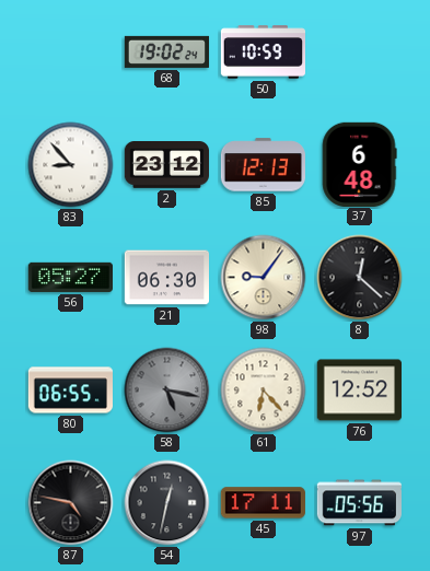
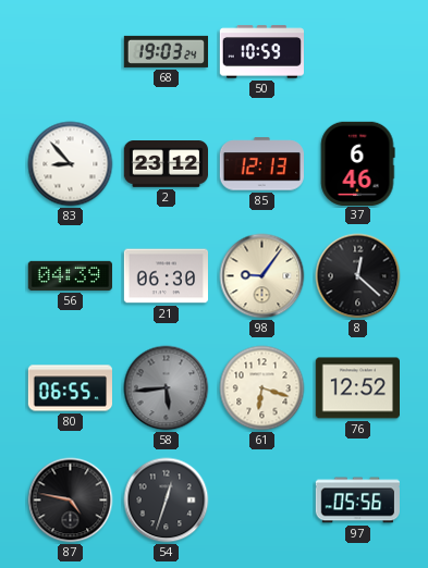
68: 19:02 -> 19:03 (166, 51)
37: 6:48 -> 6:46 (357, 163)
56: 05:27 -> 04:39 (70, 275)
58: 5:17 -> 5:44 (167, 388)
61: 6:23 -> 6:18 (262, 388)
54: 12:32 -> 12:33 (167, 501)
45: 17:11 -> none (263, 503)
